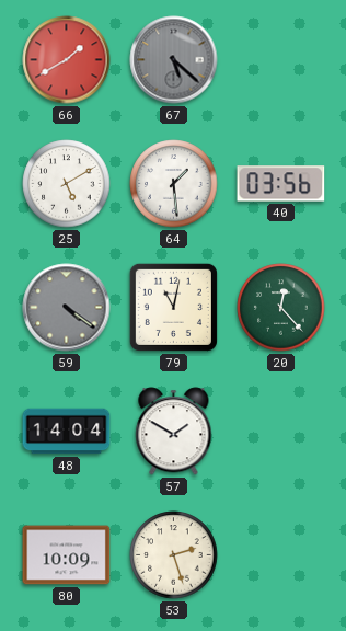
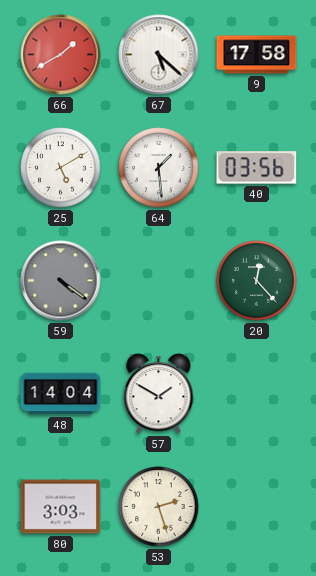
67 dial: grey -> white (159, 55)
9: none -> 17:58 (257, 55)
79: 11:02 -> none (173, 307)
80: 10:09 -> 3:03 (61, 507)
